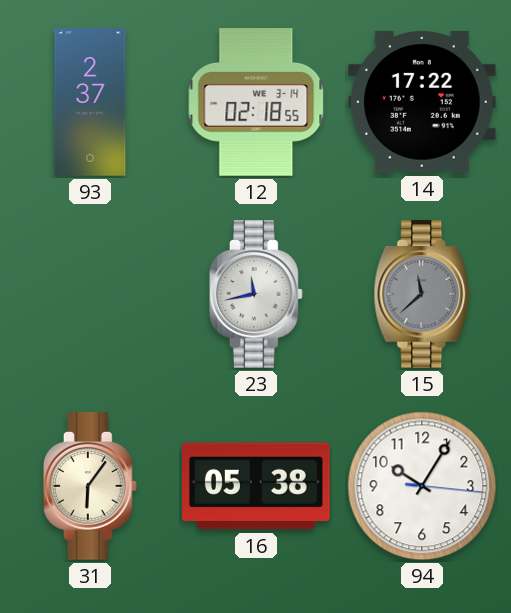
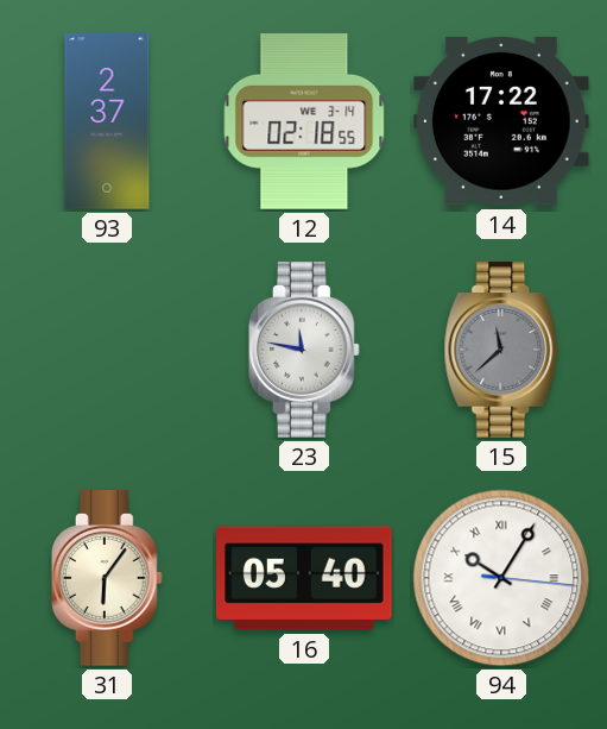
23: 11:43 -> 11:47 (304, 350)
16: 05:38 -> 05:40 (305, 578)
94 numerals: Arabic -> Roman (501, 578)
